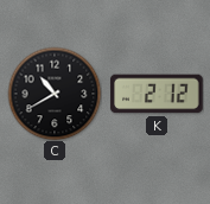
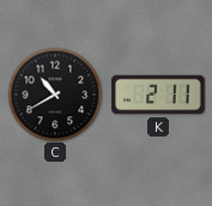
K: 2:12 -> 2:11 (158, 95)
